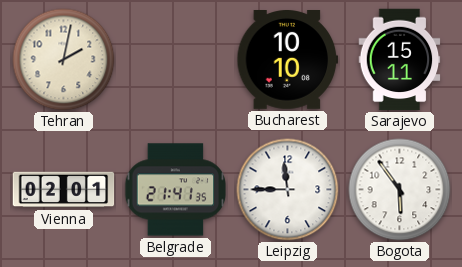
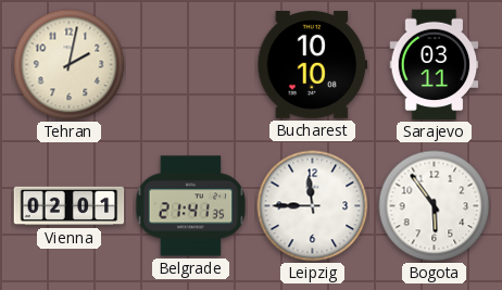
Sarajevo: 15:11 -> 03:11 (435, 65)
